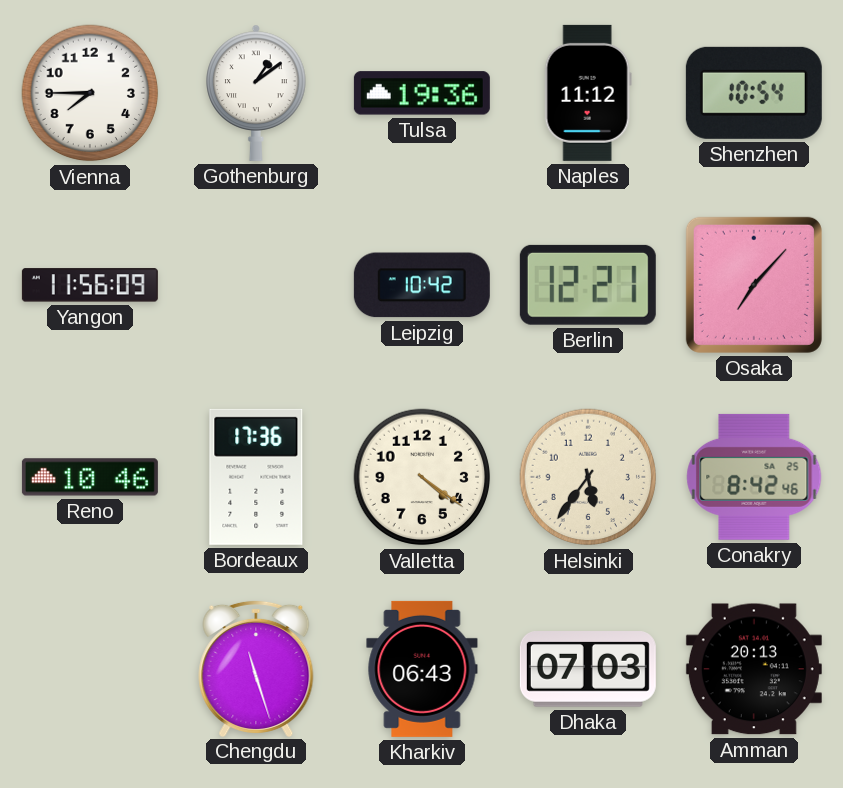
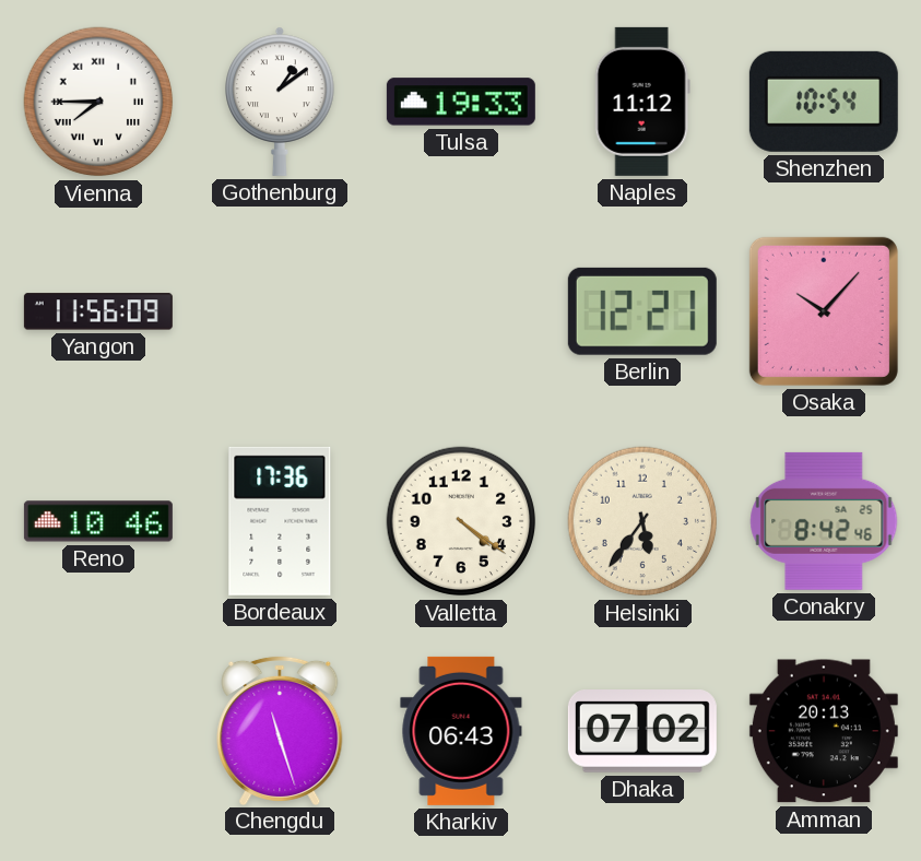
Vienna numerals: Arabic -> Roman (98, 102)
Tulsa: 19:36 -> 19:33 (461, 102)
Leipzig: 10:42 -> none (422, 285)
Osaka: 7:07 -> 10:07 (824, 311)
Dhaka: 07:03 -> 07:02 (642, 731)
